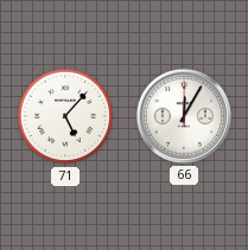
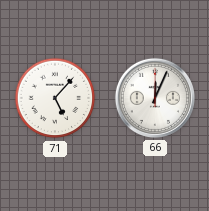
66: 12:05 -> 12:04 (155, 98)
